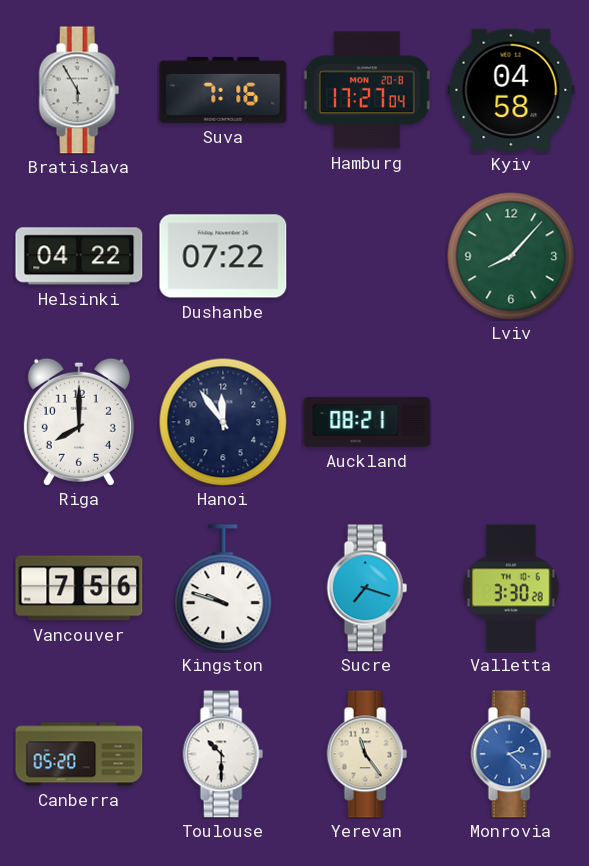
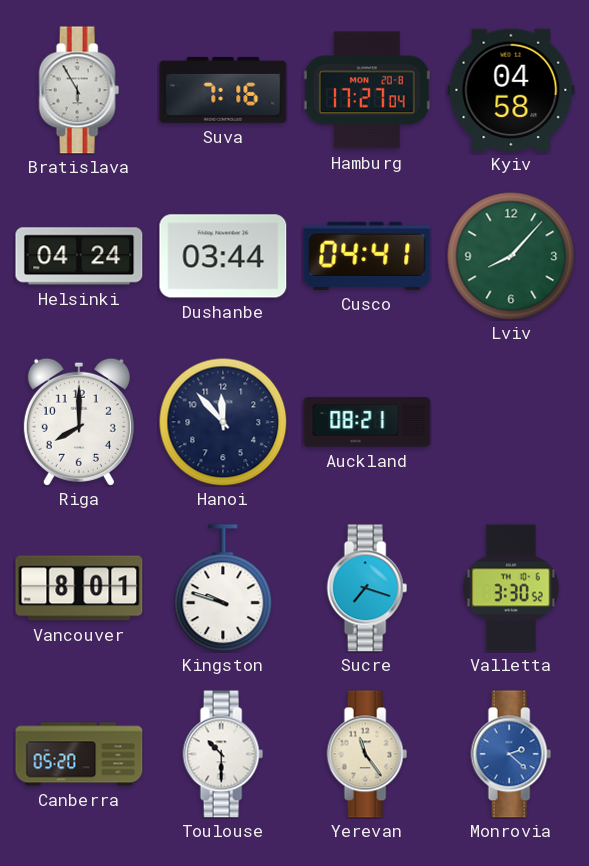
Helsinki: 04:22 -> 04:24 (79, 256)
Dushanbe: 07:22 -> 03:44 (223, 256)
Cusco: none -> 04:41 (367, 256)
Hanoi: 11:54 -> 11:53 (223, 422)
Vancouver: 7:56 -> 8:01 (79, 588)
Valletta: 3:30:28 -> 3:30:52 (511, 588)
